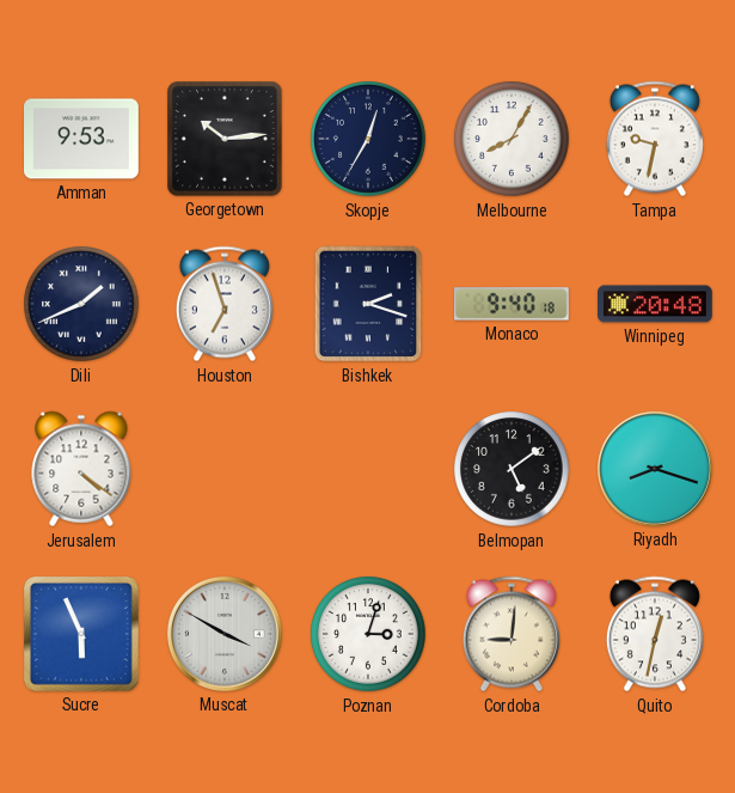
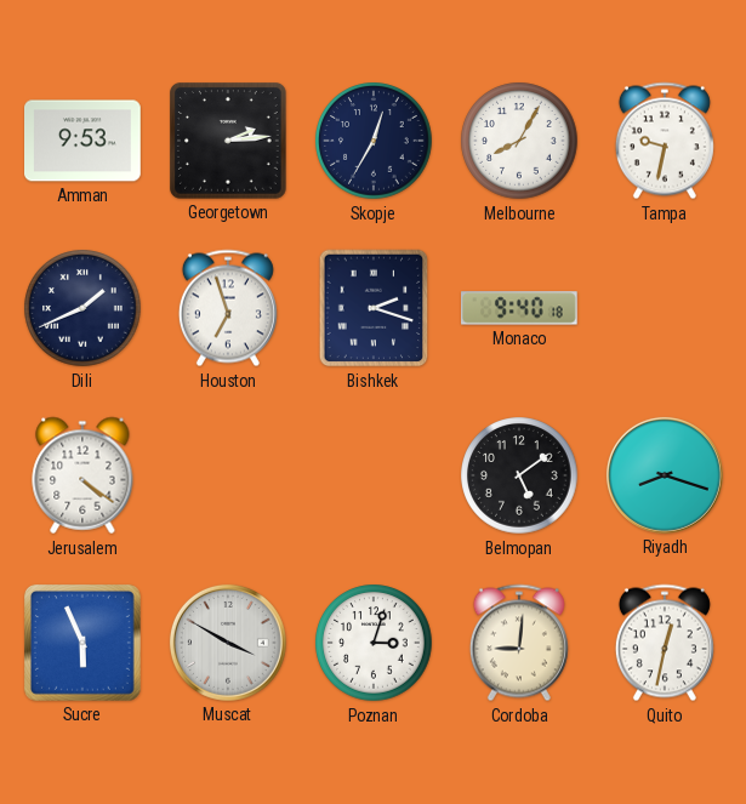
Georgetown: 10:14 -> 2:14 (229, 142)
Winnipeg: 20:48 -> none (655, 304)
